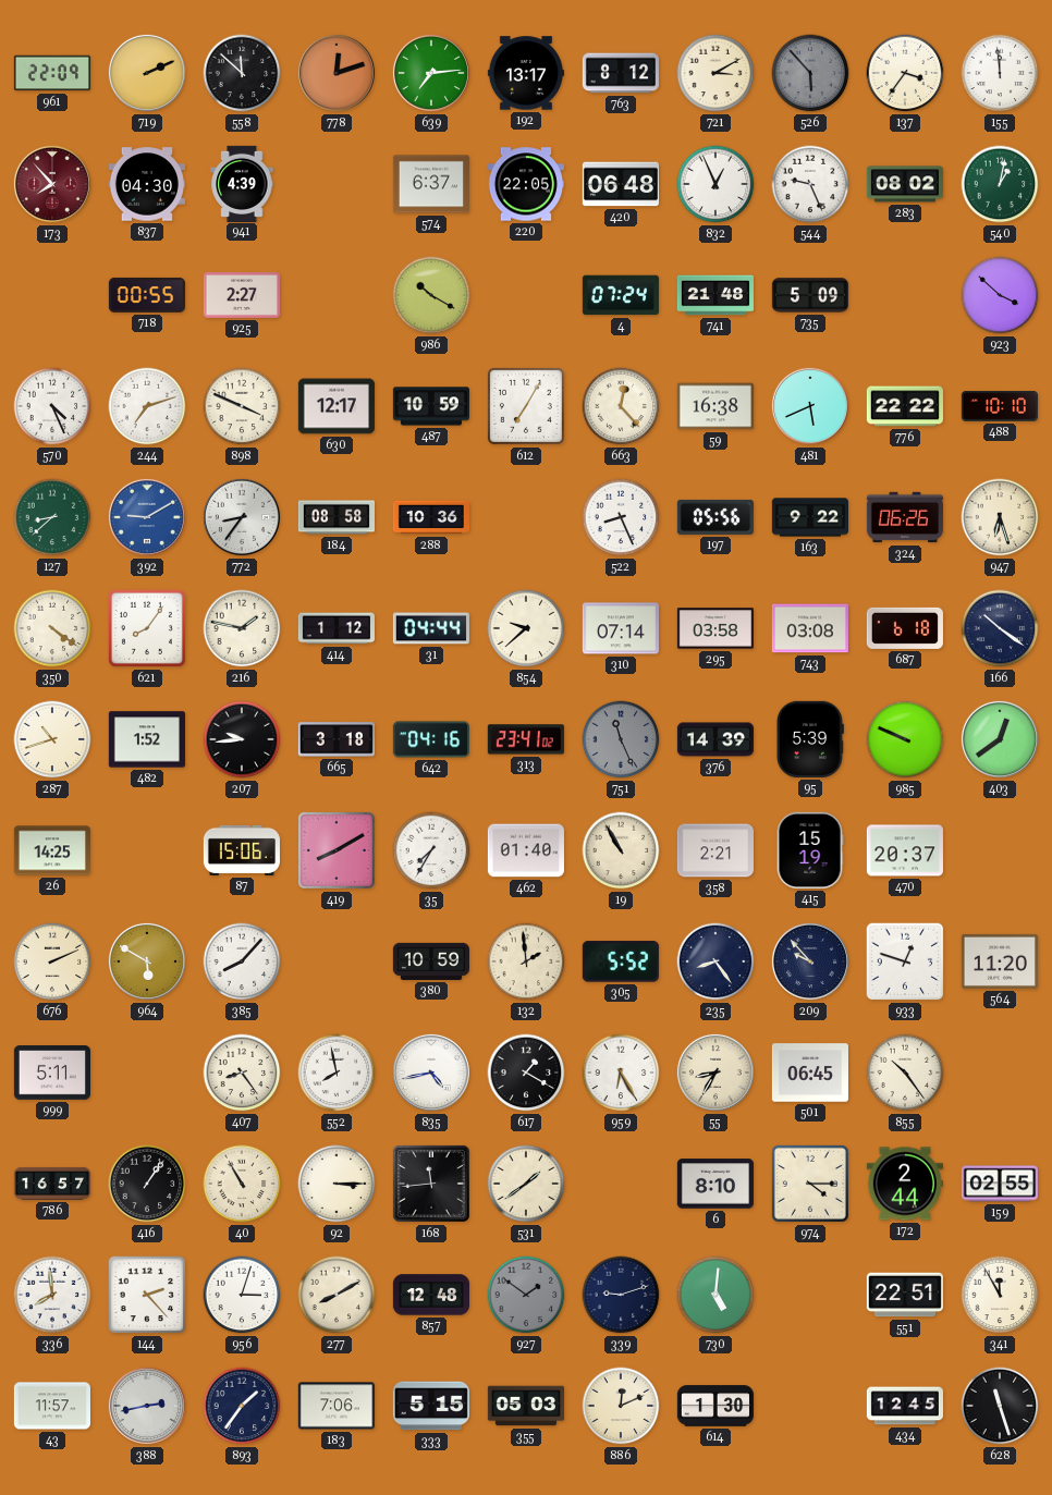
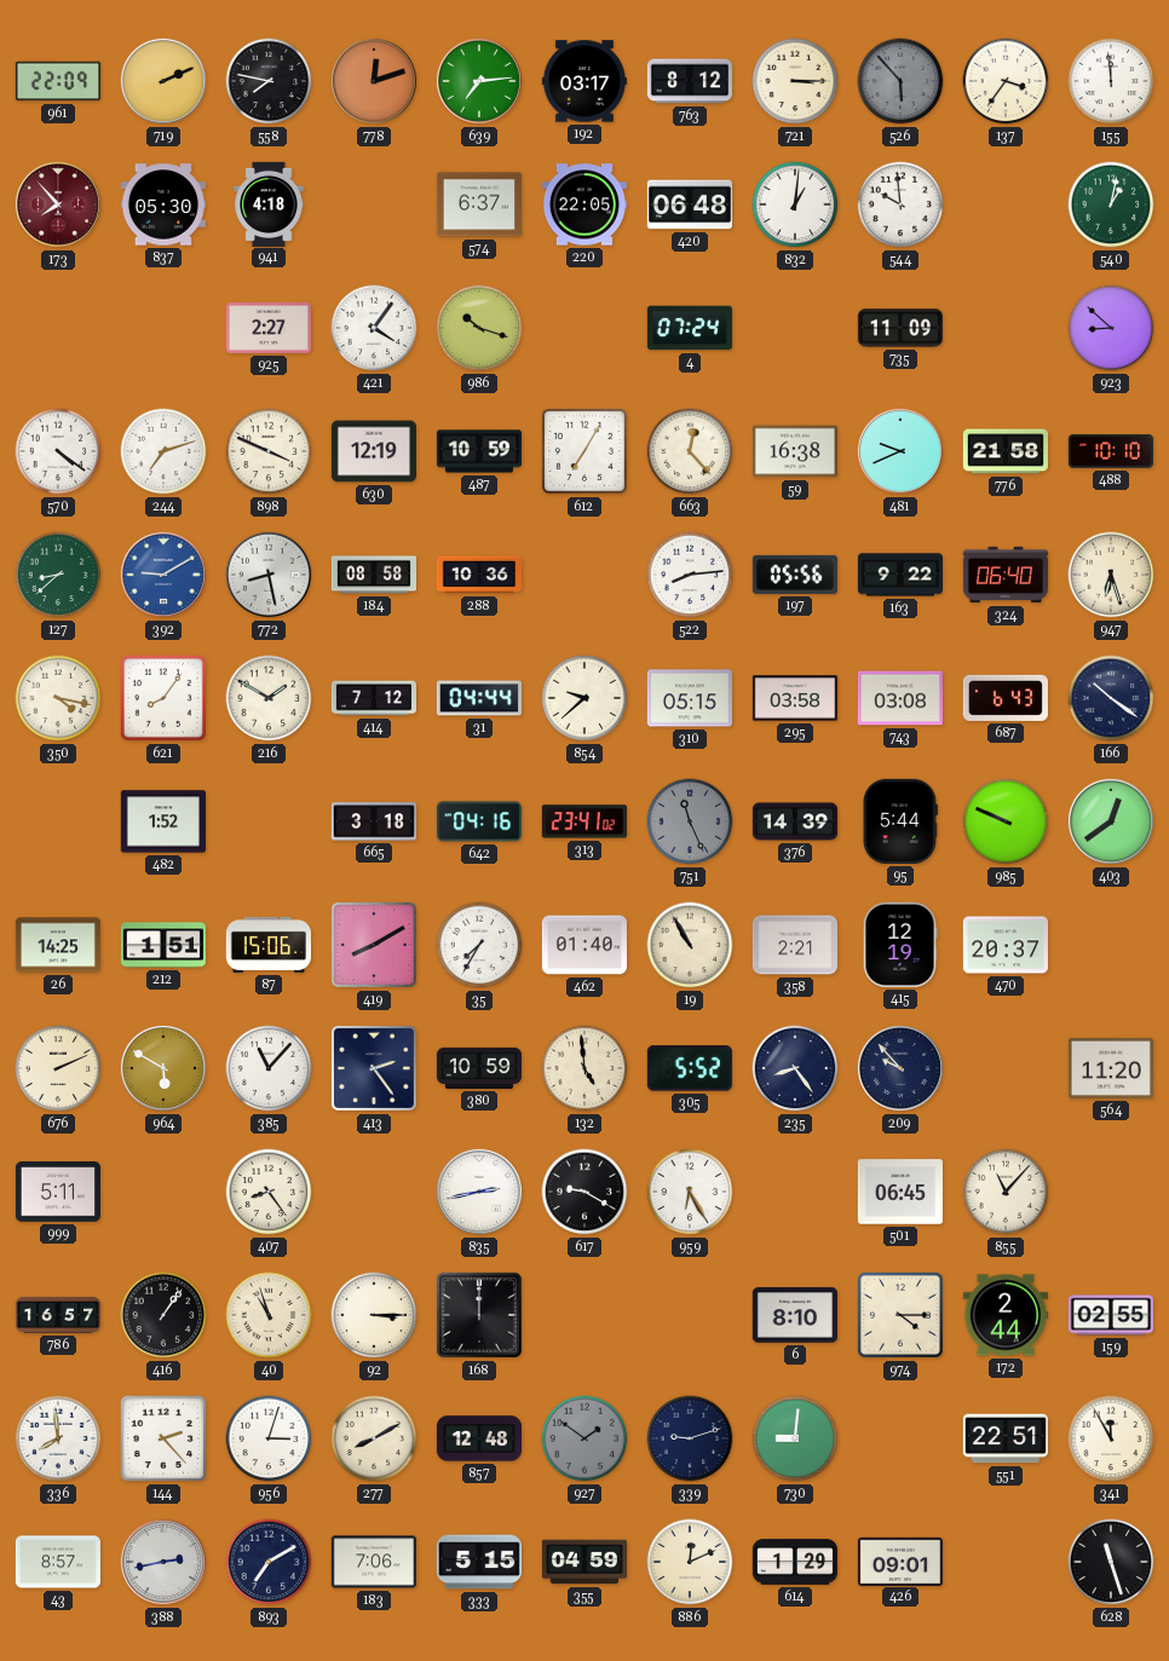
558: 11:52 -> 7:47 (269, 81)
192: 13:17 -> 03:17 (584, 81)
721: 3:10 -> 3:15 (795, 81)
837: 04:30 -> 05:30 (163, 204)
941: 4:39 -> 4:18 (269, 203)
832: 12:56 -> 1:01 (795, 204)
544: 9:26 -> 9:59 (900, 204)
283: 08:02 -> none (905, 184)
718: 00:55 -> none (147, 295)
421: none -> 4:06 (374, 328)
986: 10:20 -> 10:18 (479, 328)
741: 21:48 -> none (715, 295)
735: 5:09 -> 11:09 (900, 328)
923: 3:52 -> 8:52 (1111, 328)
570: 4:26 -> 4:21 (58, 451)
630: 12:17 -> 12:19 (374, 451)
481: 5:41 -> 9:41 (900, 451)
776: 22:22 -> 21:58 (1006, 451)
772: 8:36 -> 8:28 (269, 575)
522: 8:26 -> 8:14 (690, 575)
324: 06:26 -> 06:40 (1004, 575)
350: 4:21 -> 4:17 (58, 698)
216: 1:47 -> 1:50 (269, 698)
414: 1:12 -> 7:12 (373, 698)
310: 07:14 -> 05:15 (690, 698)
687: 6:18 -> 6:43 (1006, 698)
287: 10:42 -> none (52, 739)
207: 9:44 -> none (242, 739)
95: 5:39 -> 5:44 (899, 821)
212: none -> 1:51 (162, 945)
415: 15:19 -> 12:19 (900, 945)
385: 8:07 -> 11:07 (269, 1068)
413: none -> 2:24 (374, 1068)
132: 1:59 -> 4:59 (584, 1068)
933: 12:48 -> none (905, 961)
552: 7:58 -> none (337, 1073)
835: 4:43 -> 2:43 (479, 1192)
617: 1:20 -> 9:20 (584, 1192)
55: 8:35 -> none (715, 1073)
855: 10:24 -> 11:07 (1006, 1192)
40: 10:55 -> 10:57 (269, 1315)
168: 11:44 -> 12:00 (479, 1315)
531: 1:39 -> none (526, 1184)
730: 5:01 -> 9:01 (795, 1438)
43: 11:57 -> 8:57 (58, 1562)
893: 1:36 -> 7:10 (269, 1562)
355: 05:03 -> 04:59 (584, 1562)
614: 1:30 -> 1:29 (795, 1562)
426: none -> 09:01 (900, 1561)
434: 12:45 -> none (905, 1406)
